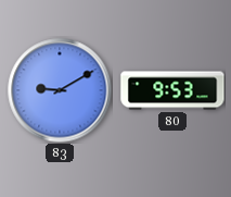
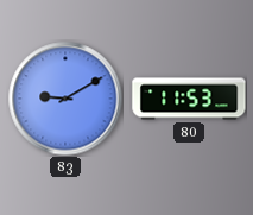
80: 9:53 -> 11:53 (189, 99)
